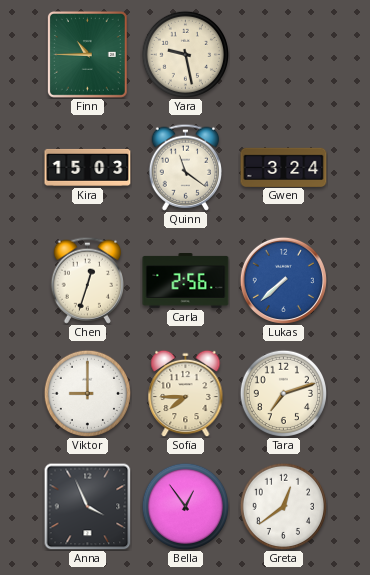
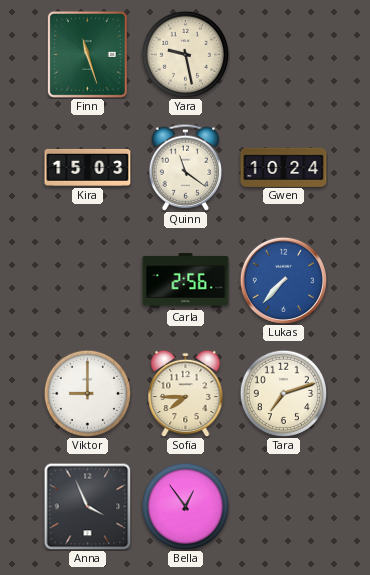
Finn: 10:45 -> 11:27 (87, 54)
Gwen: 3:24 -> 10:24 (284, 167)
Chen: 12:33 -> none (87, 280)
Lukas: 7:38 -> 7:37 (283, 280)
Greta: 12:39 -> none (283, 506)
